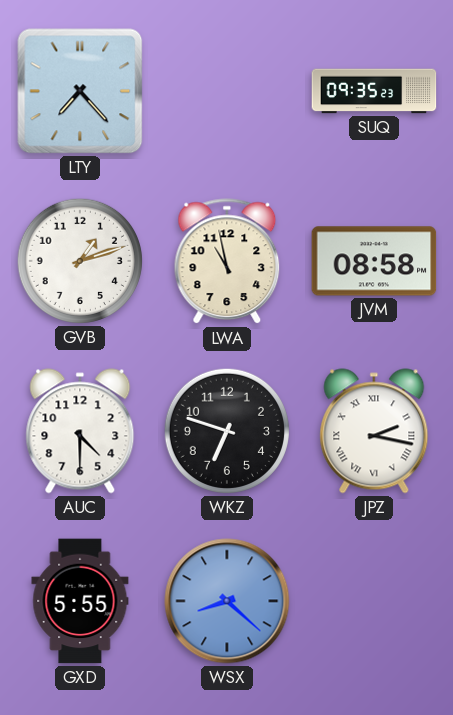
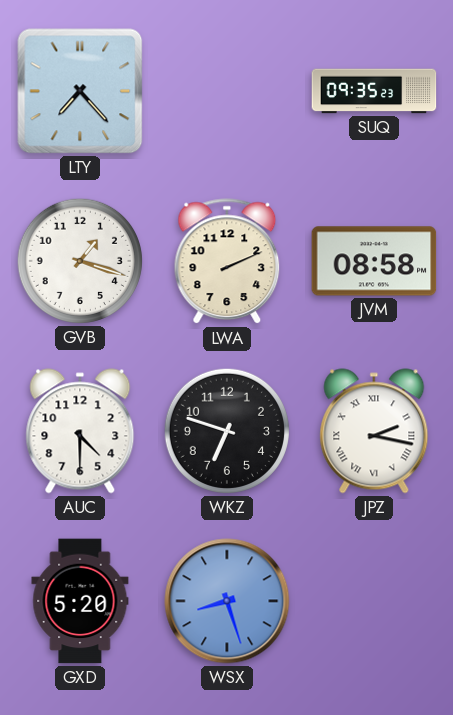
GVB: 1:12 -> 1:18 (80, 261)
LWA: 10:58 -> 2:11 (227, 262)
GXD: 5:55 -> 5:20 (80, 601)
WSX: 8:22 -> 8:27 (227, 601)
